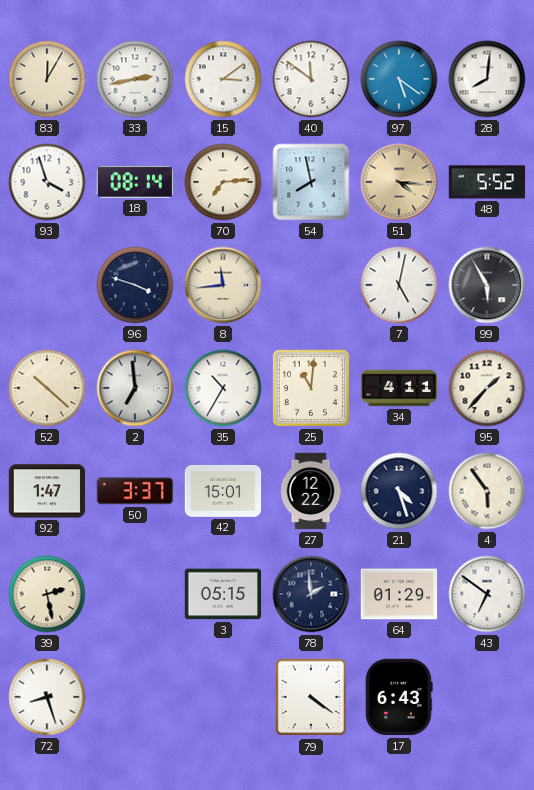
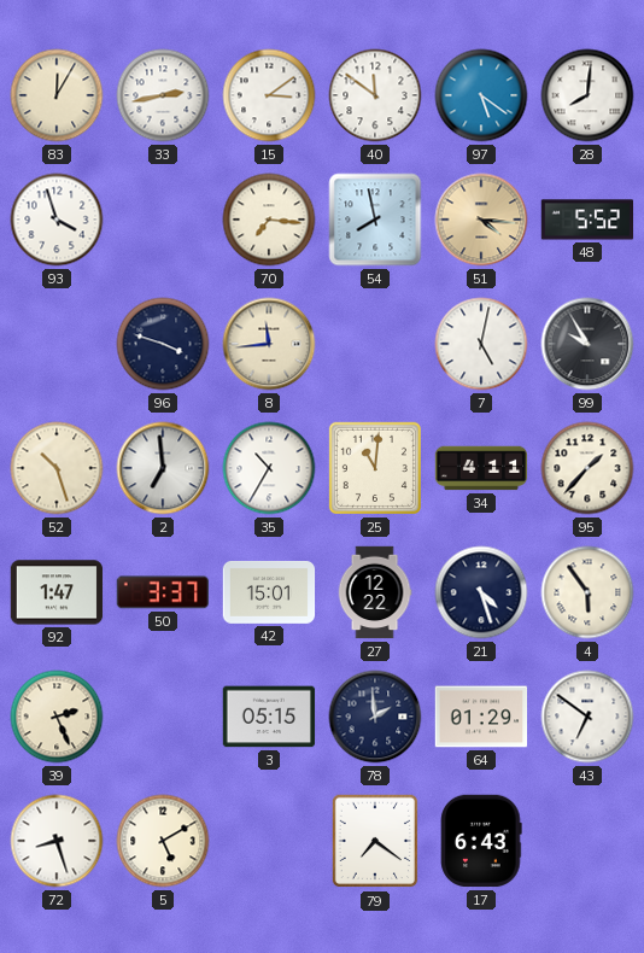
18: 08:14 -> none (134, 182)
70: 7:14 -> 7:16 (269, 220)
99: 5:55 -> 9:55 (587, 344)
52: 10:22 -> 10:27 (57, 468)
39: 2:28 -> 2:26 (57, 717)
5: none -> 5:10 (163, 841)
79: 4:21 -> 7:21 (375, 841)
